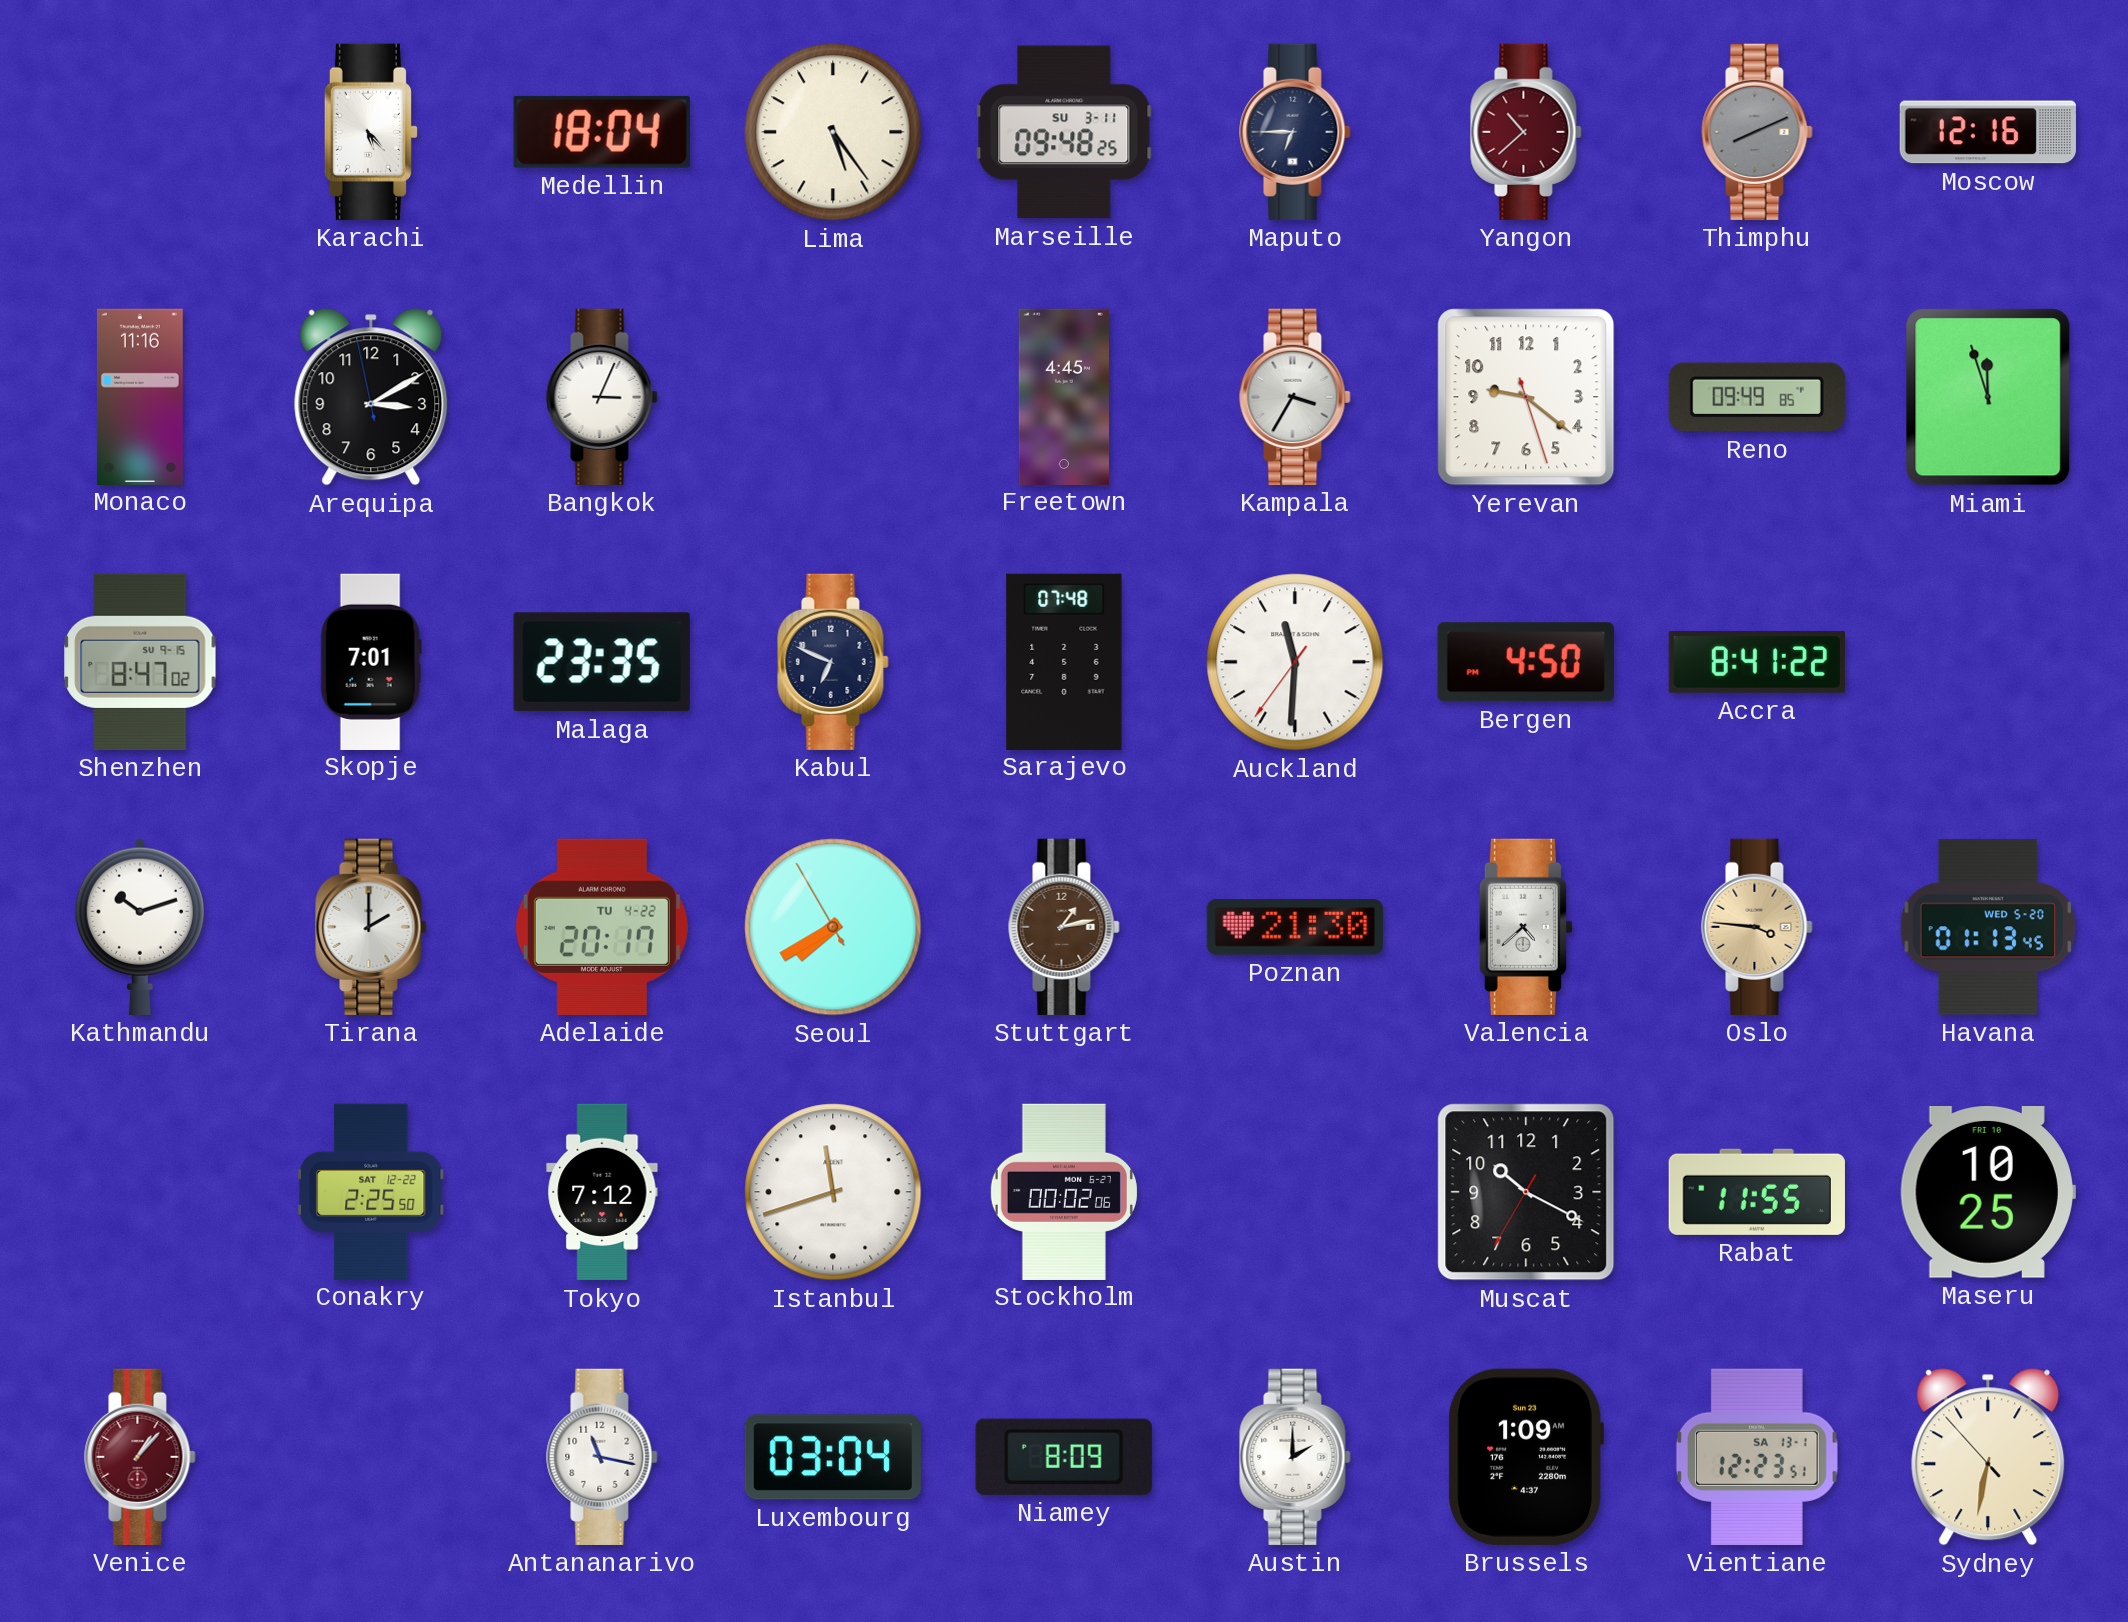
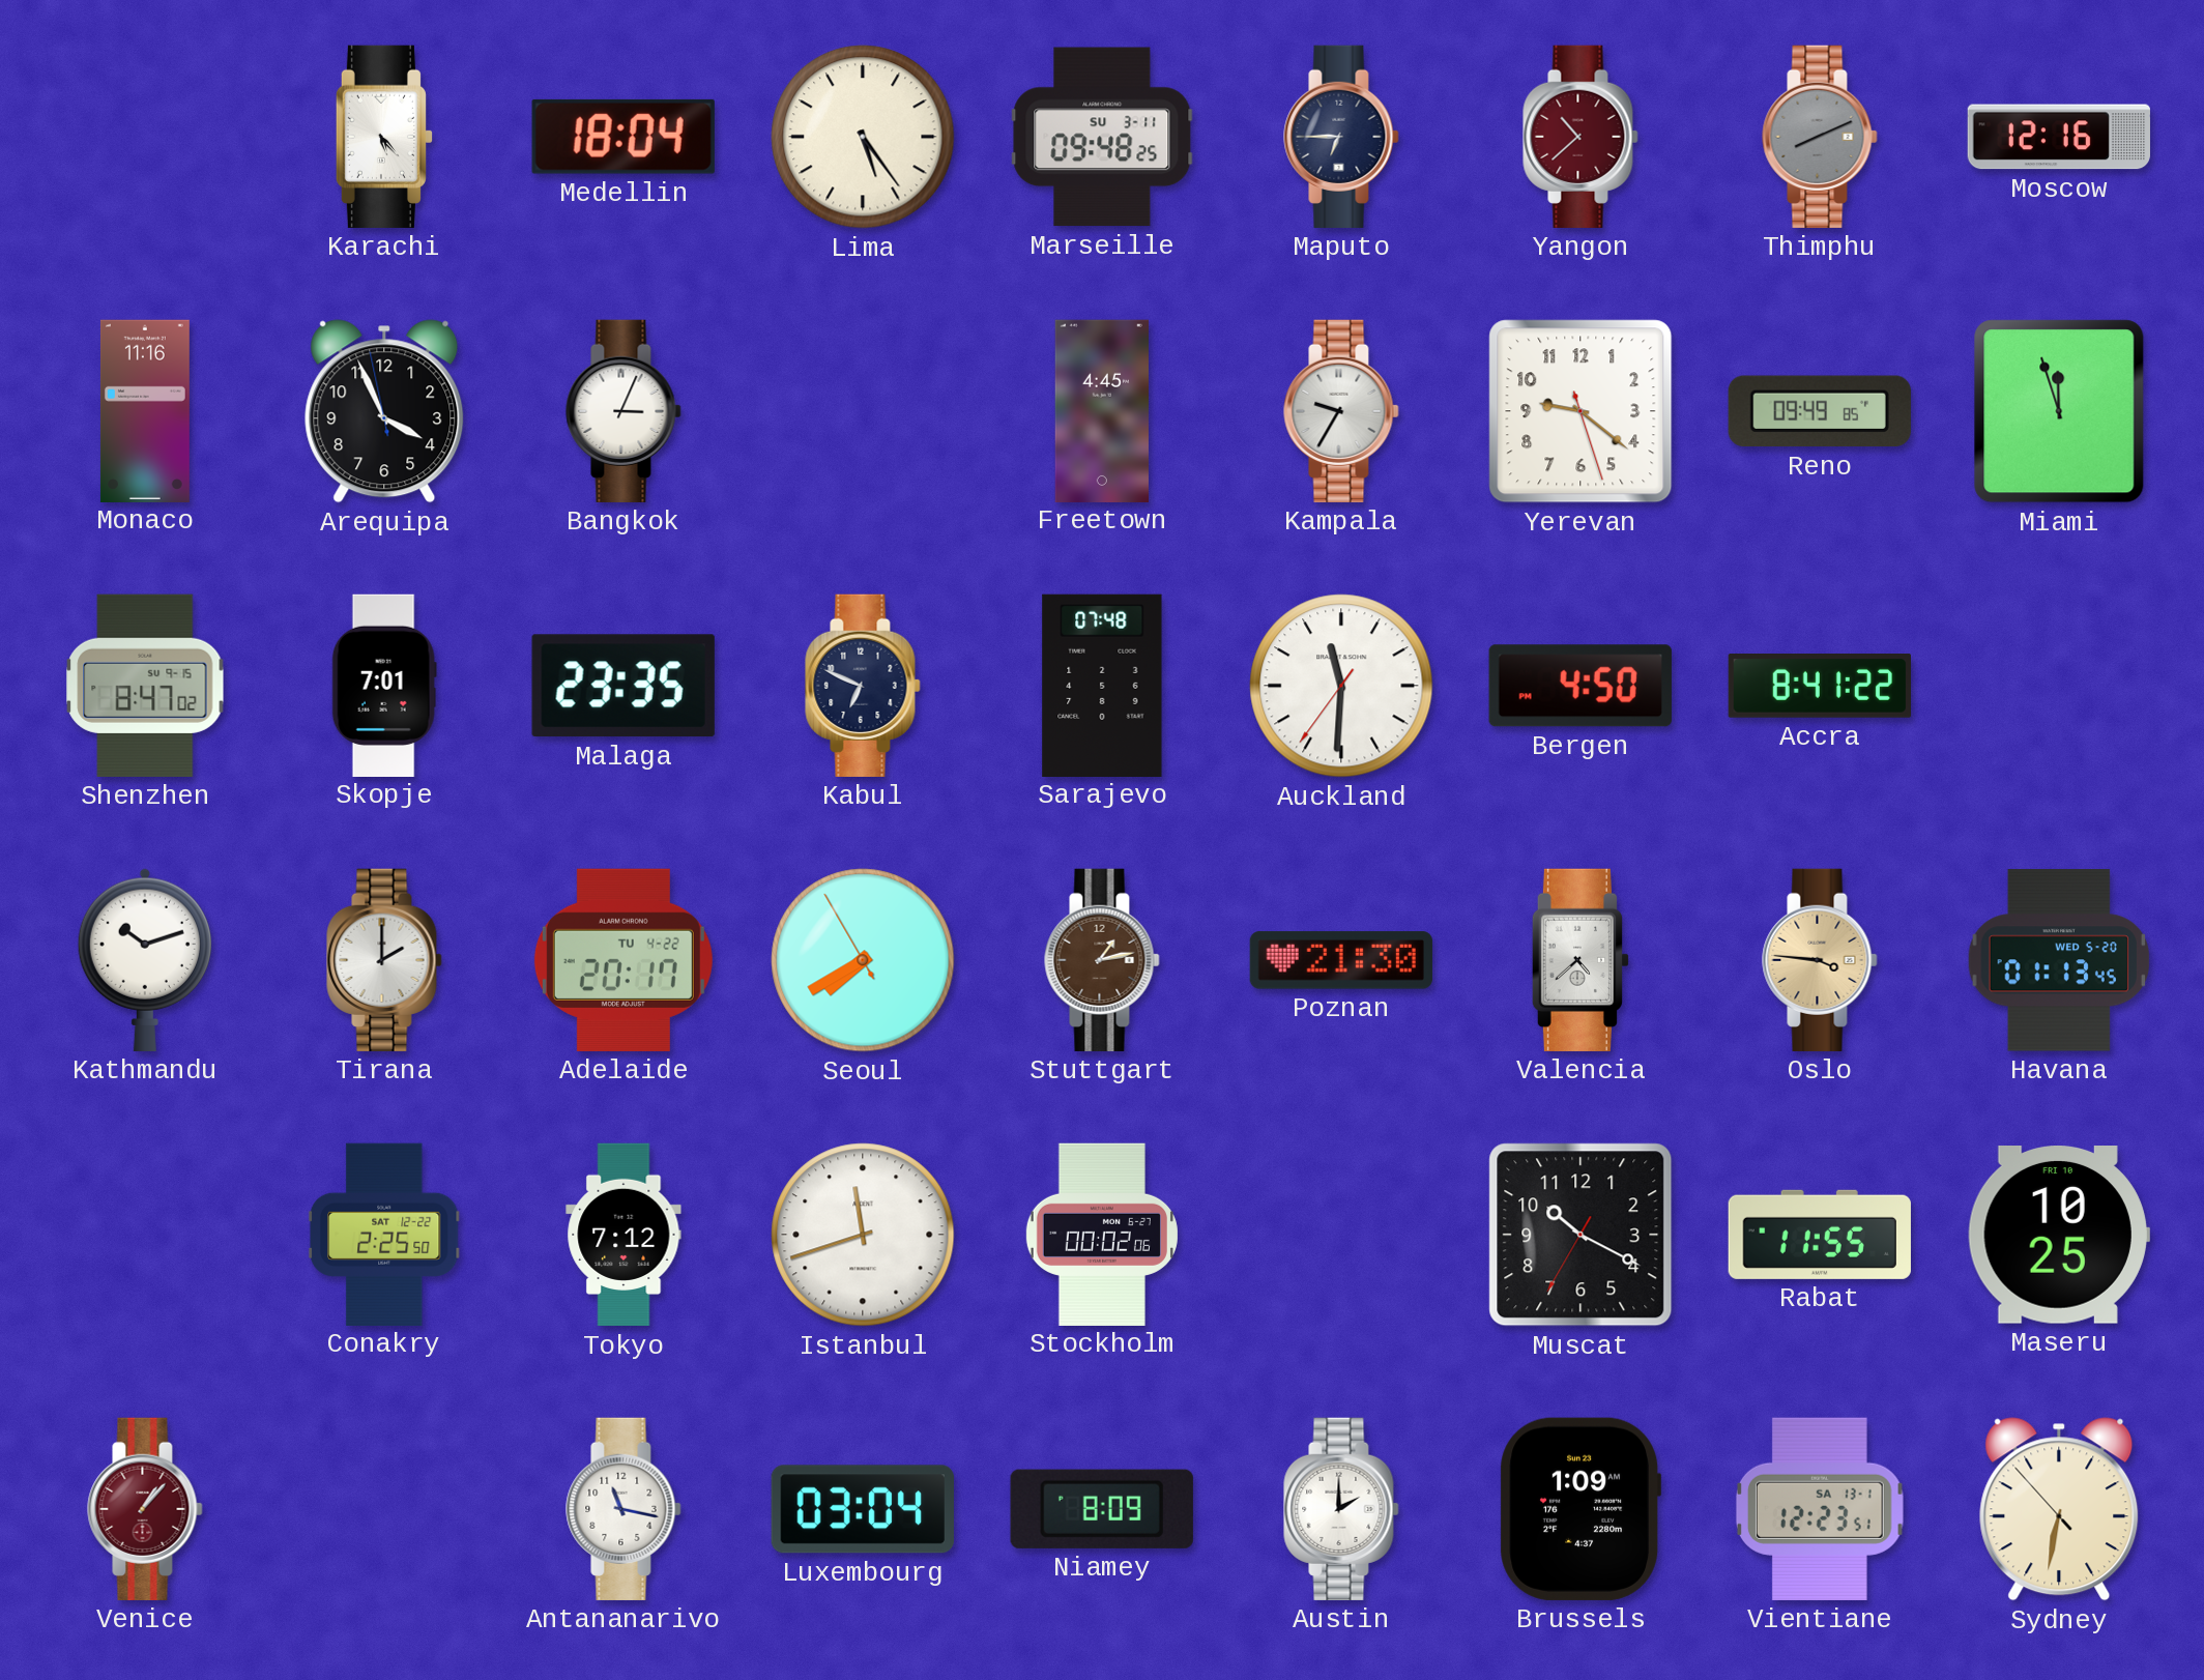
Arequipa: 3:09 -> 3:55 (384, 411)
Kampala: 3:35 -> 9:35 (1341, 411)
